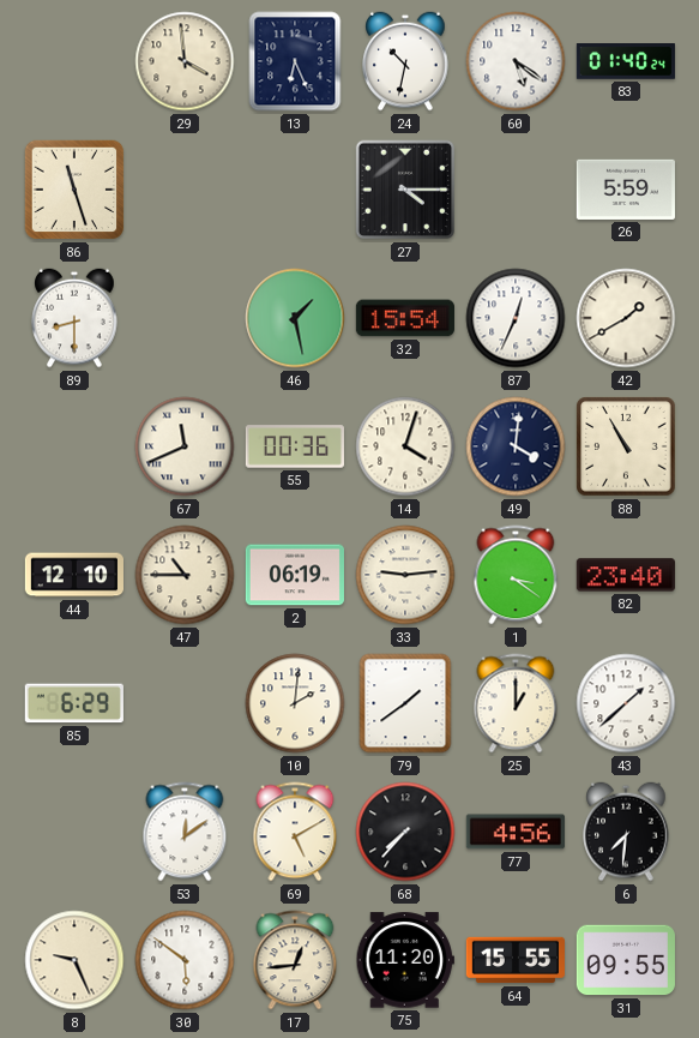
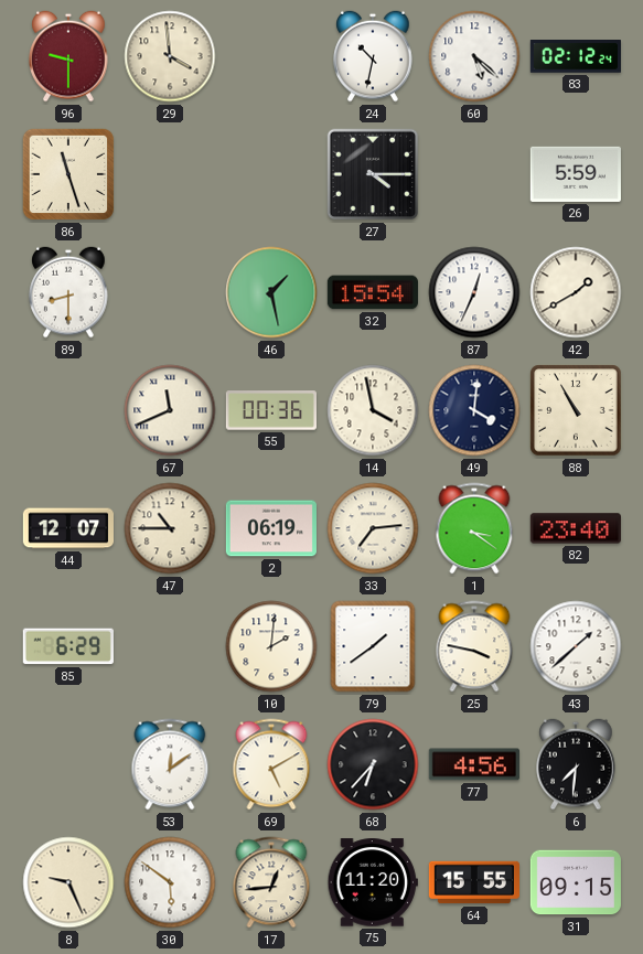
96: none -> 9:30 (68, 56)
13: 6:26 -> none (295, 61)
60: 5:21 -> 5:22 (474, 56)
83: 01:40 -> 02:12 (576, 57)
14: 4:03 -> 3:58 (373, 410)
44: 12:10 -> 12:07 (67, 528)
33: 9:14 -> 7:14 (373, 528)
25: 1:00 -> 3:47 (474, 646)
68: 7:37 -> 6:37 (373, 764)
31: 09:55 -> 09:15 (576, 882)
